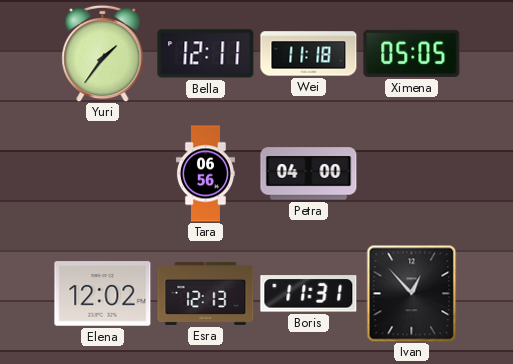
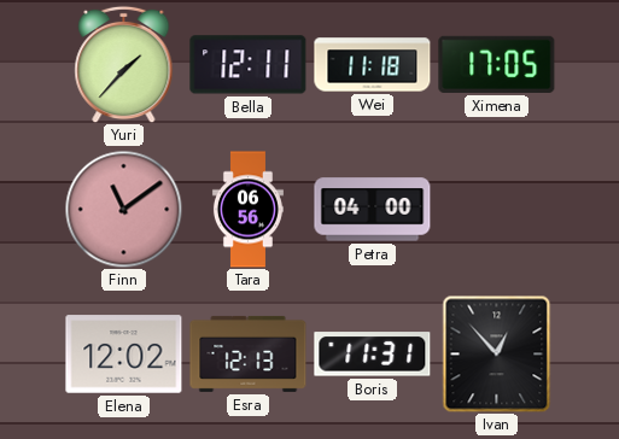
Yuri: 1:36 -> 1:37 (124, 64)
Ximena: 05:05 -> 17:05 (497, 64)
Finn: none -> 11:09 (123, 209)
